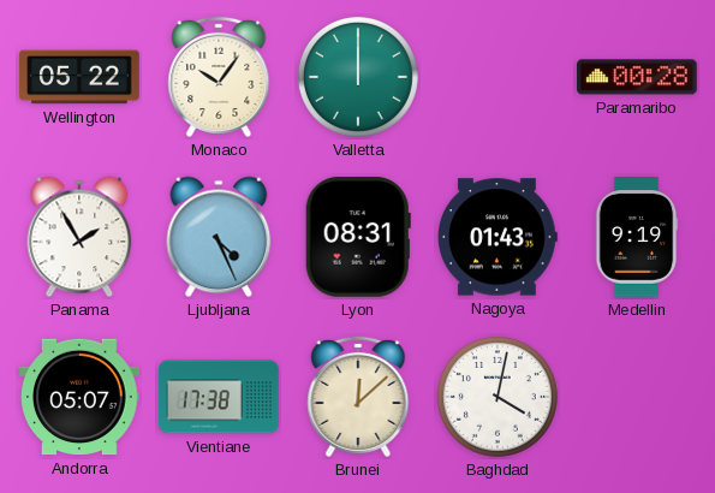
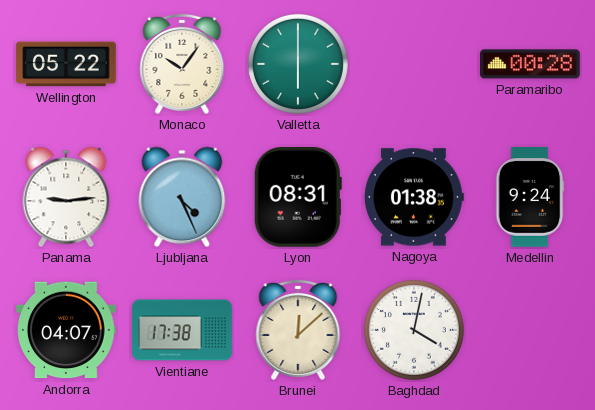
Valletta: 12:00 -> 6:00 (298, 64)
Panama: 1:55 -> 9:14 (66, 197)
Nagoya: 01:43 -> 01:38 (415, 197)
Medellin: 9:19 -> 9:24 (530, 197)
Andorra: 05:07 -> 04:07 (66, 330)
